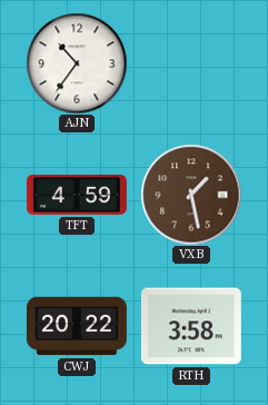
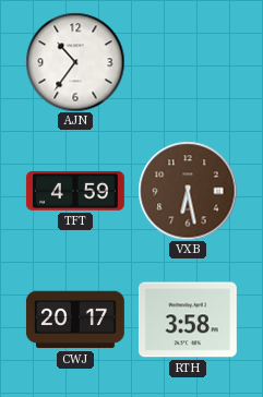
VXB: 1:28 -> 6:28 (188, 191)
CWJ: 20:22 -> 20:17 (75, 320)
